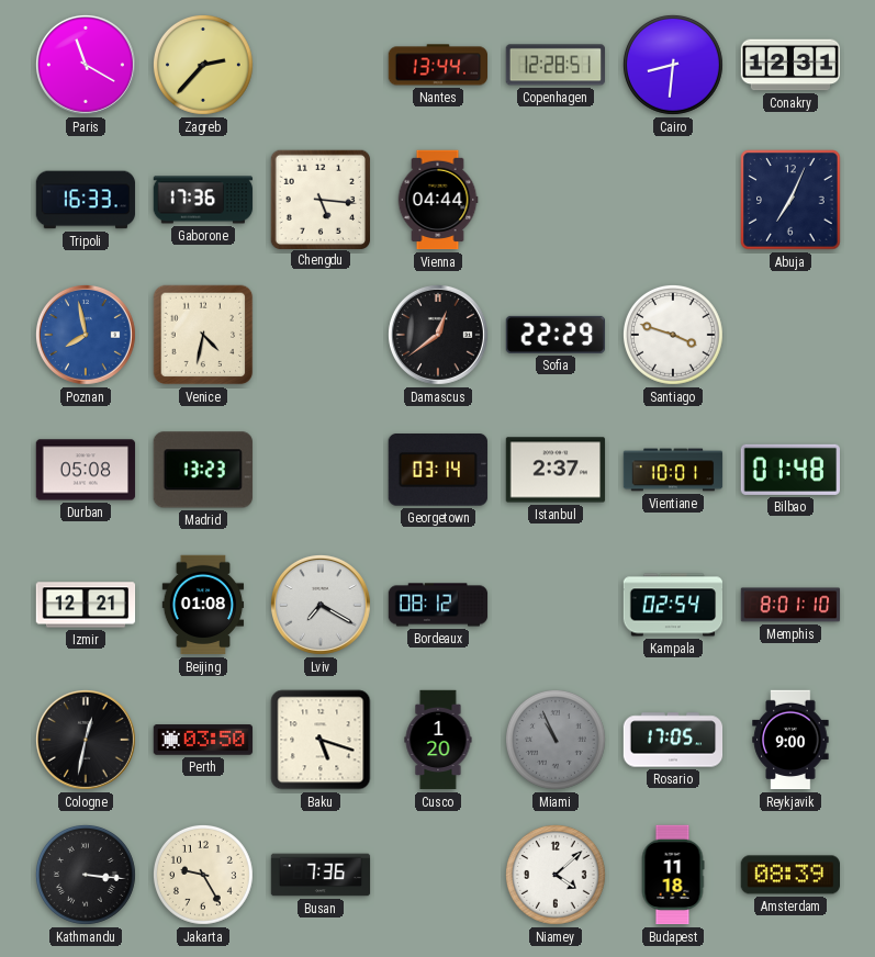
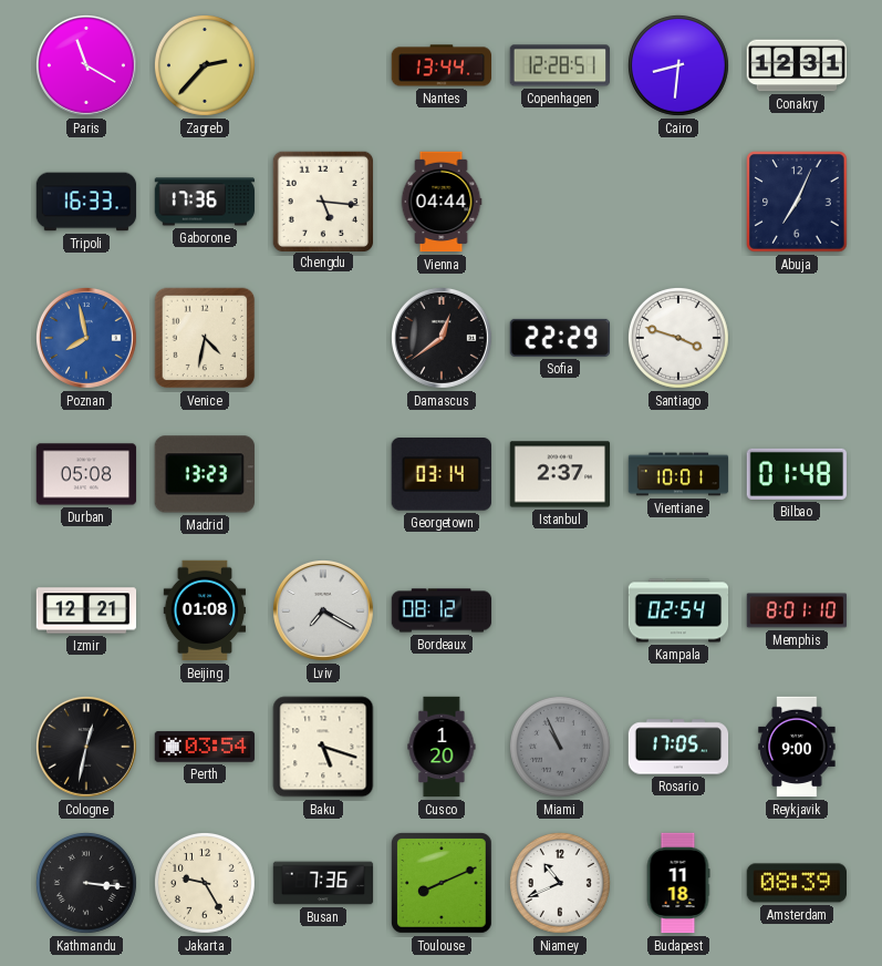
Perth: 03:50 -> 03:54 (205, 747)
Toulouse: none -> 8:11 (443, 884)
Niamey: 4:08 -> 10:41 (560, 883)
